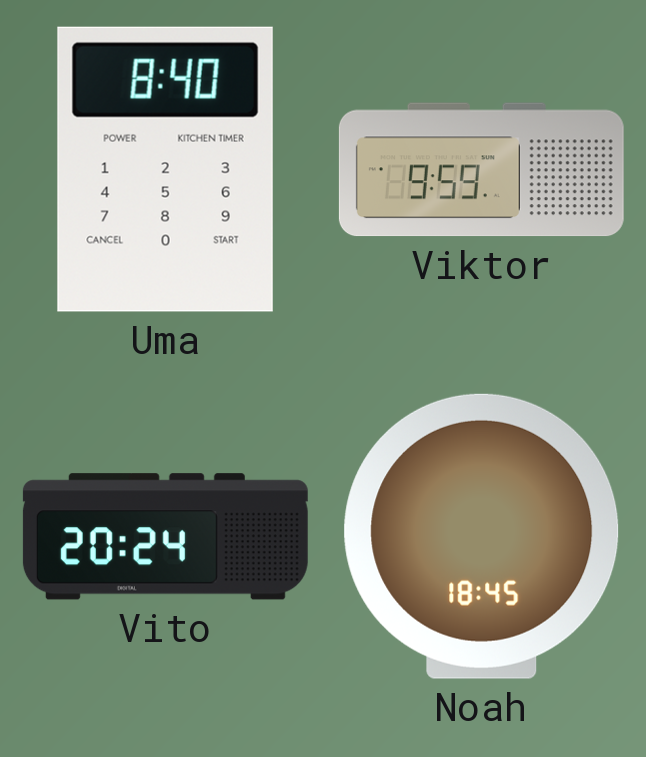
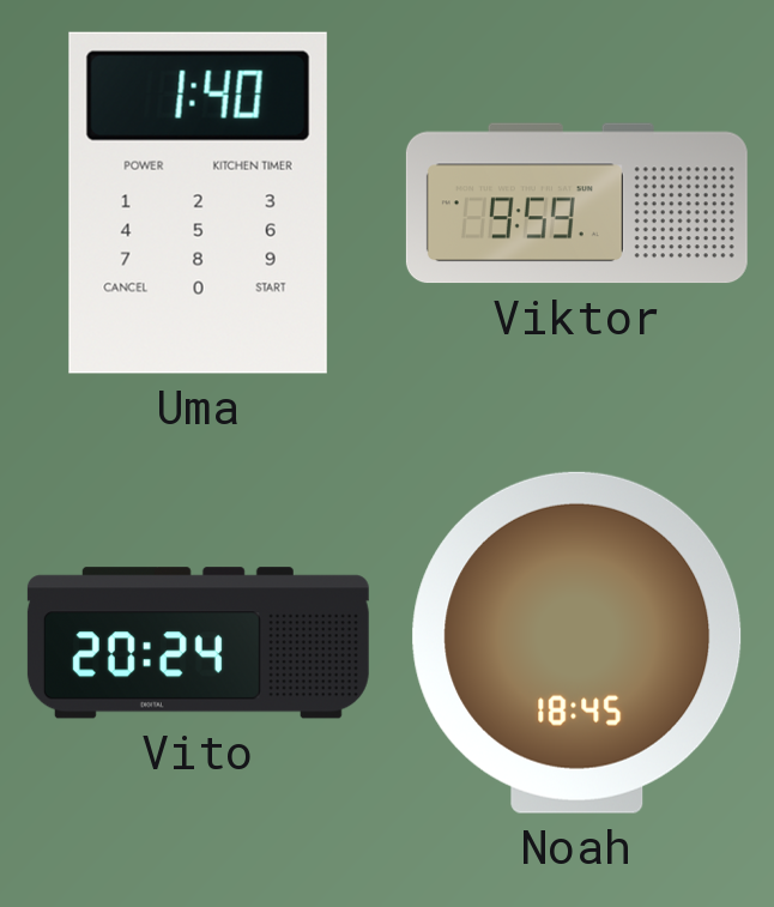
Uma: 8:40 -> 1:40 (198, 202)
